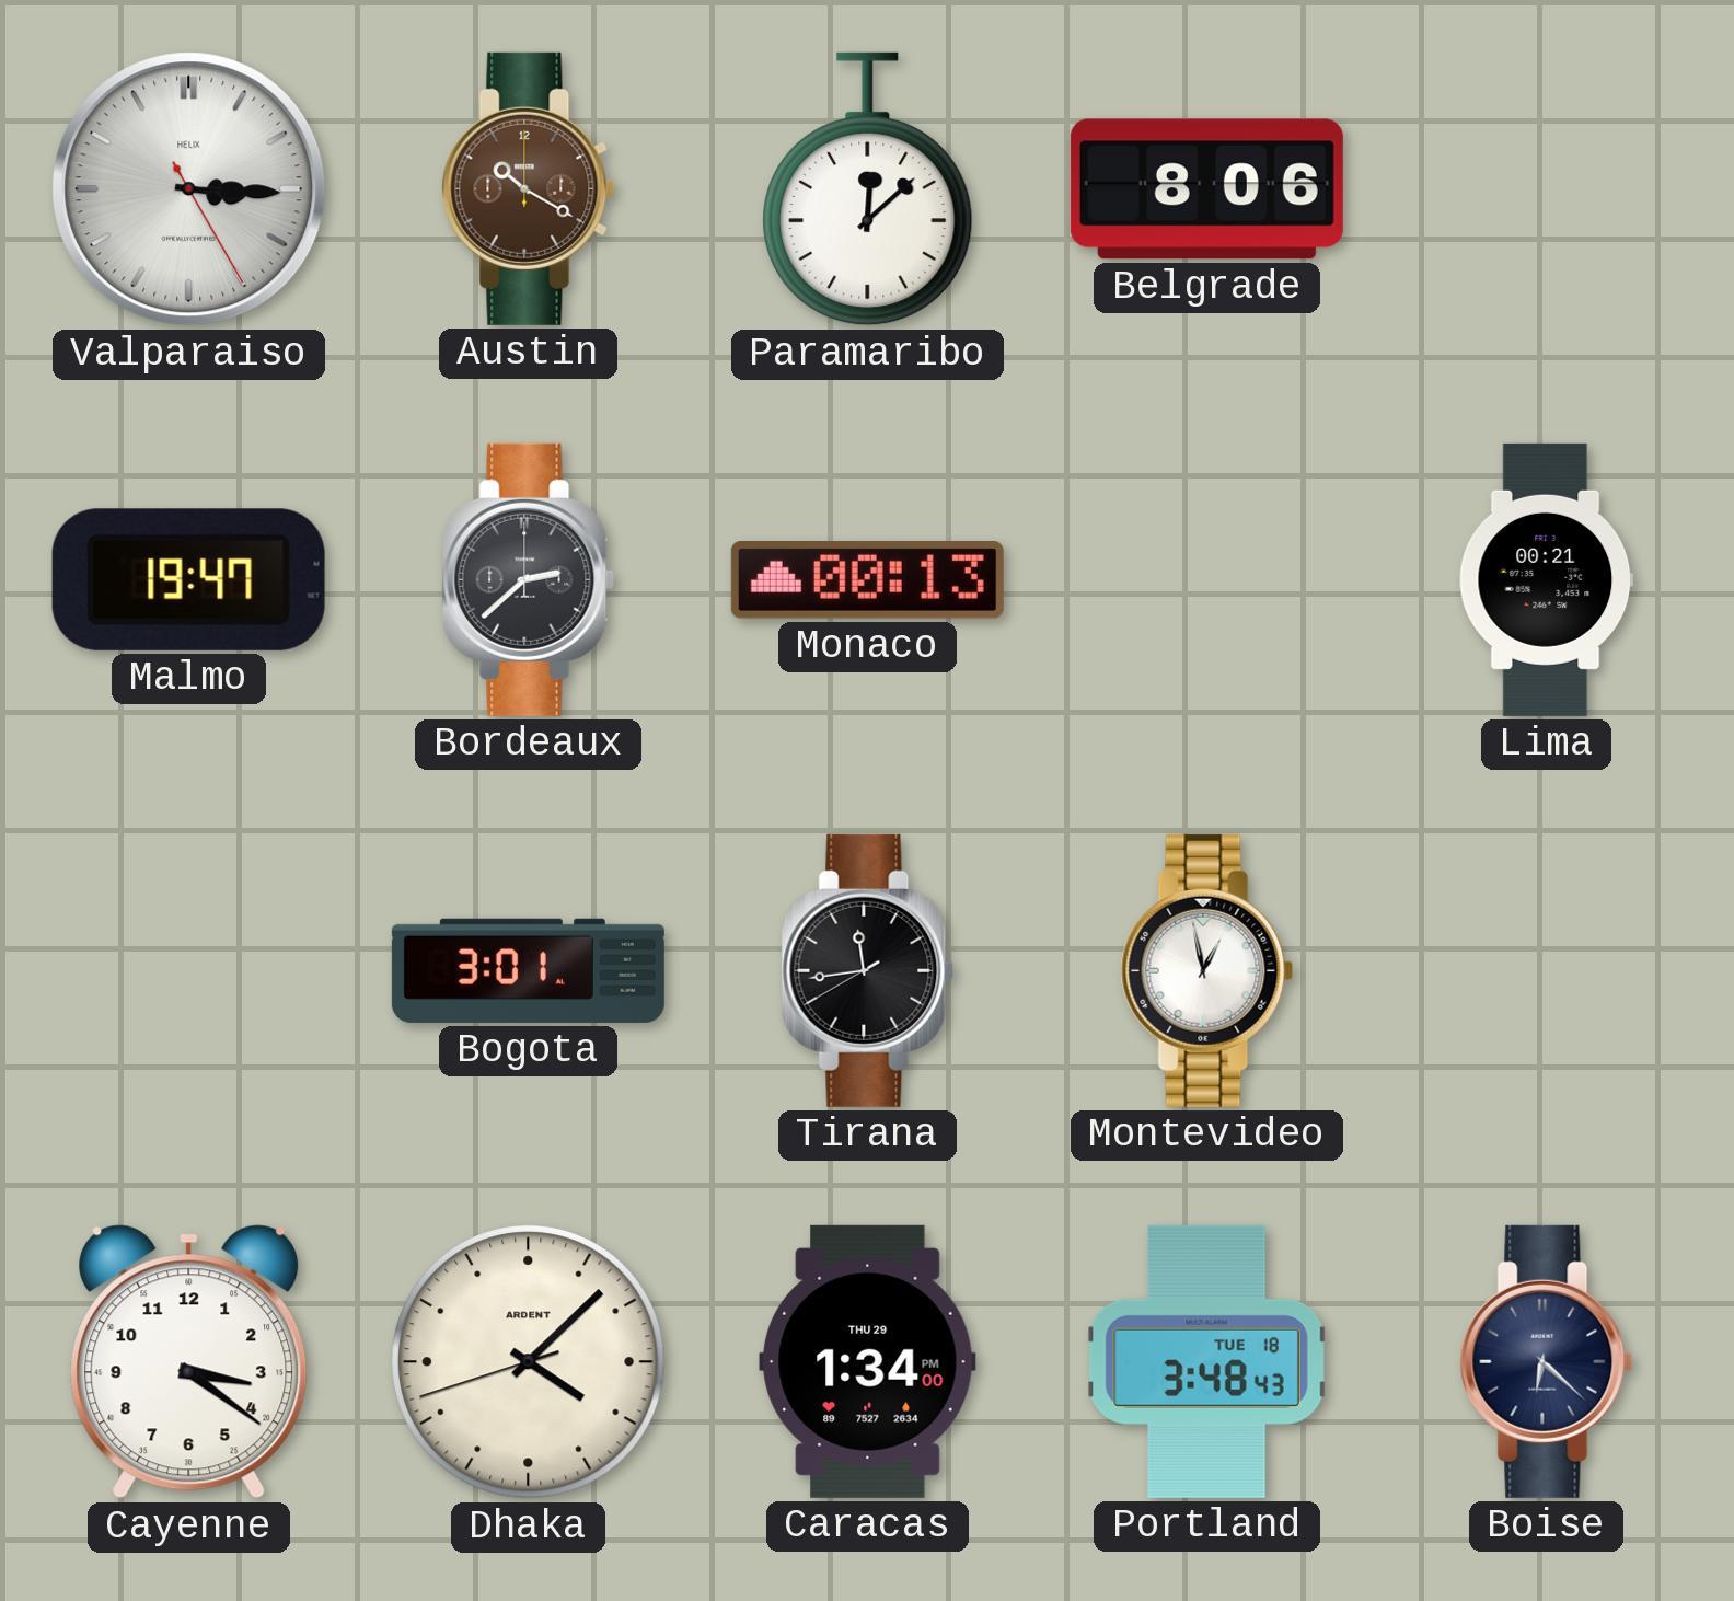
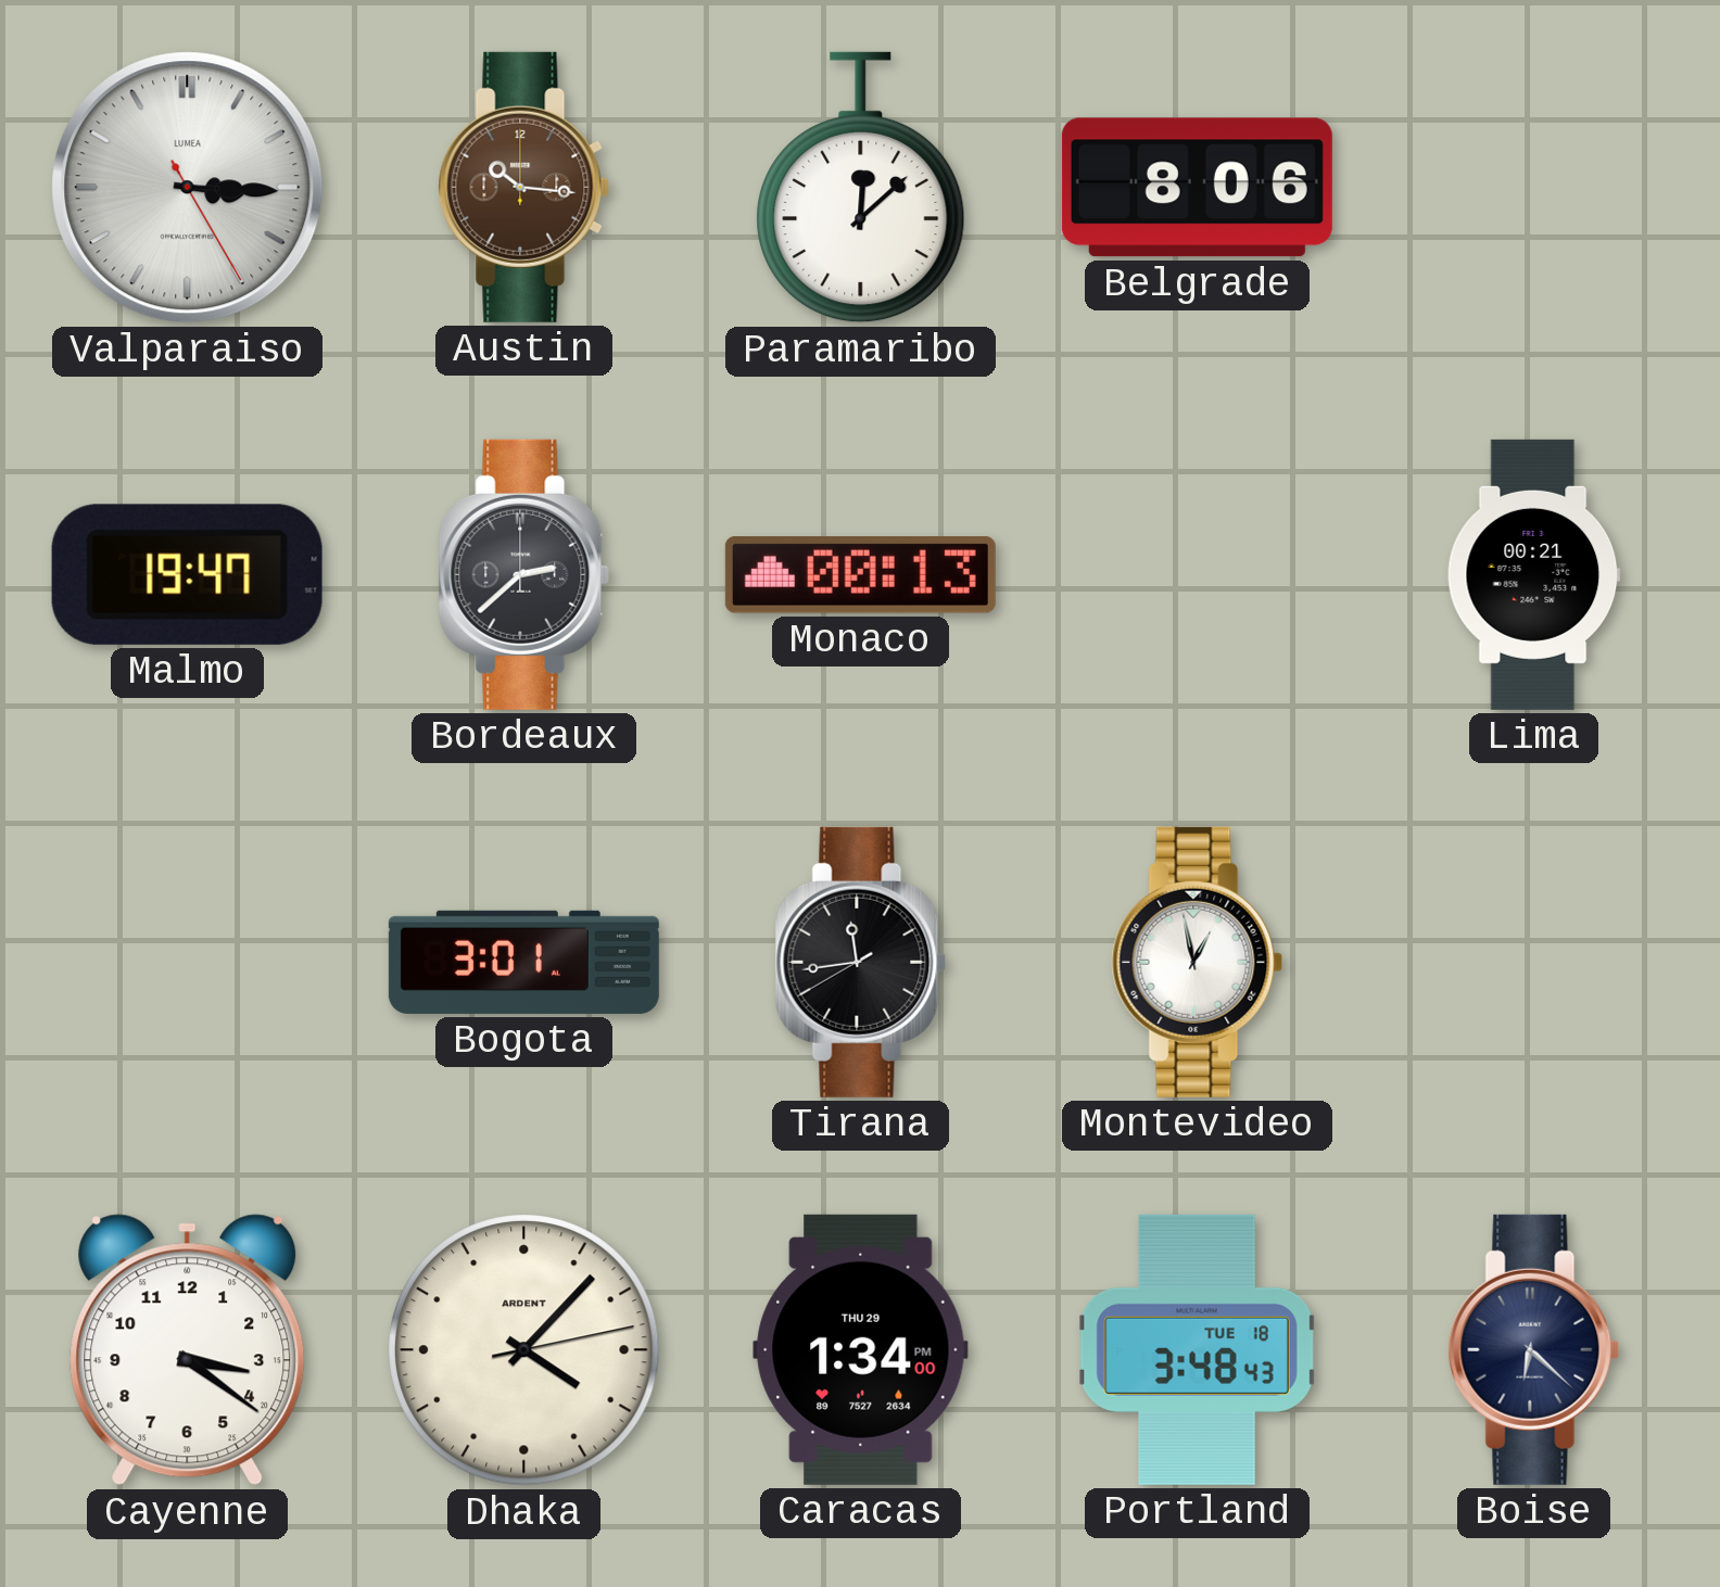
Valparaiso brand: HELIX -> LUMEA (188, 188)
Austin: 10:20 -> 10:16 (524, 187)
Dhaka: 4:07:42 -> 4:07:13 (524, 1350)
